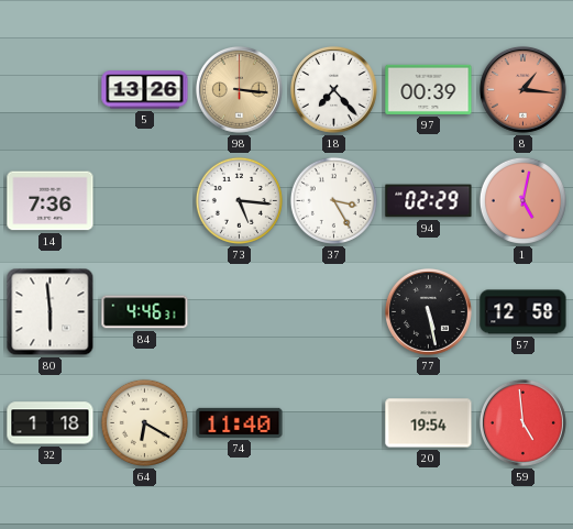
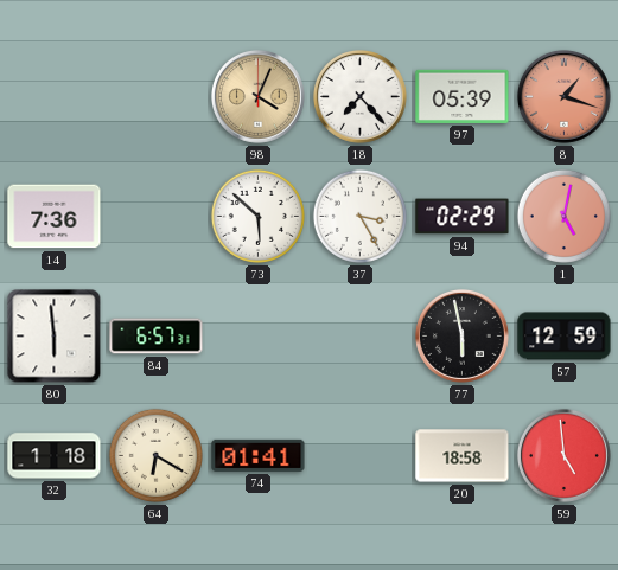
5: 13:26 -> none (145, 90)
98: 3:16 -> 4:04 (257, 96)
97: 00:39 -> 05:39 (463, 96)
8: 1:16 -> 1:18 (563, 96)
73: 5:16 -> 5:52 (257, 216)
84: 4:46 -> 6:57 (157, 337)
77: 5:28 -> 5:58 (461, 335)
57: 12:58 -> 12:59 (565, 337)
74: 11:40 -> 01:41 (259, 455)
20: 19:54 -> 18:58 (463, 456)
